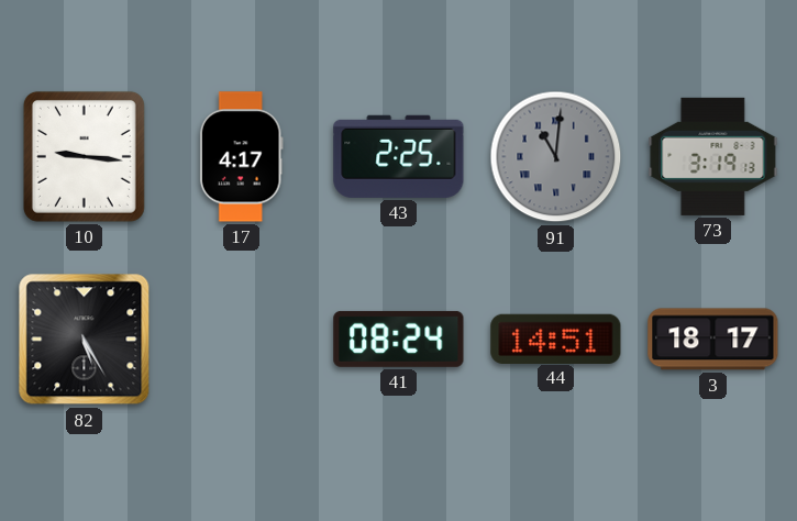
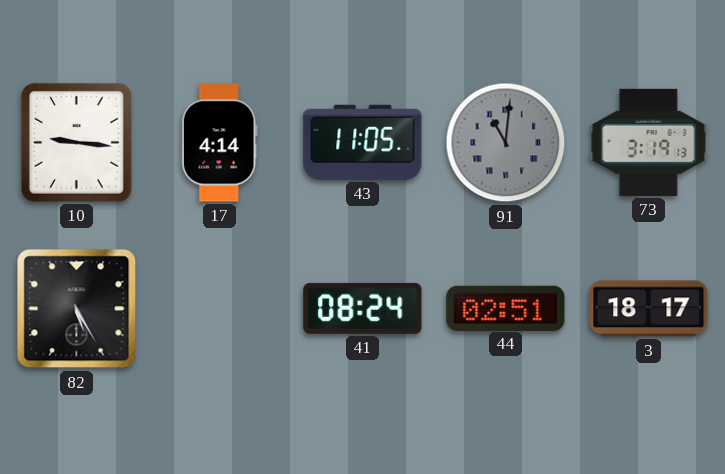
17: 4:17 -> 4:14 (219, 143)
43: 2:25 -> 11:05 (363, 142)
44: 14:51 -> 02:51 (506, 308)
